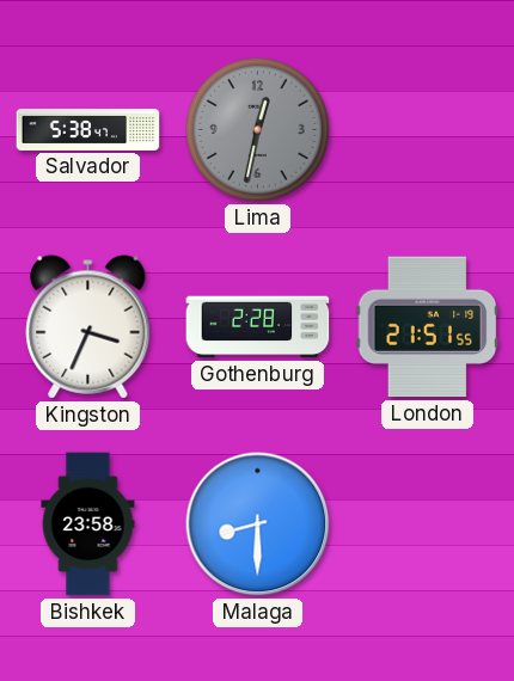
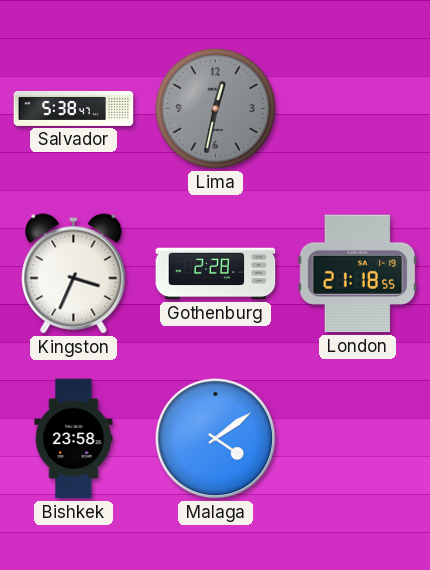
London: 21:51 -> 21:18 (358, 274)
Malaga: 8:30 -> 4:09 (216, 439)
